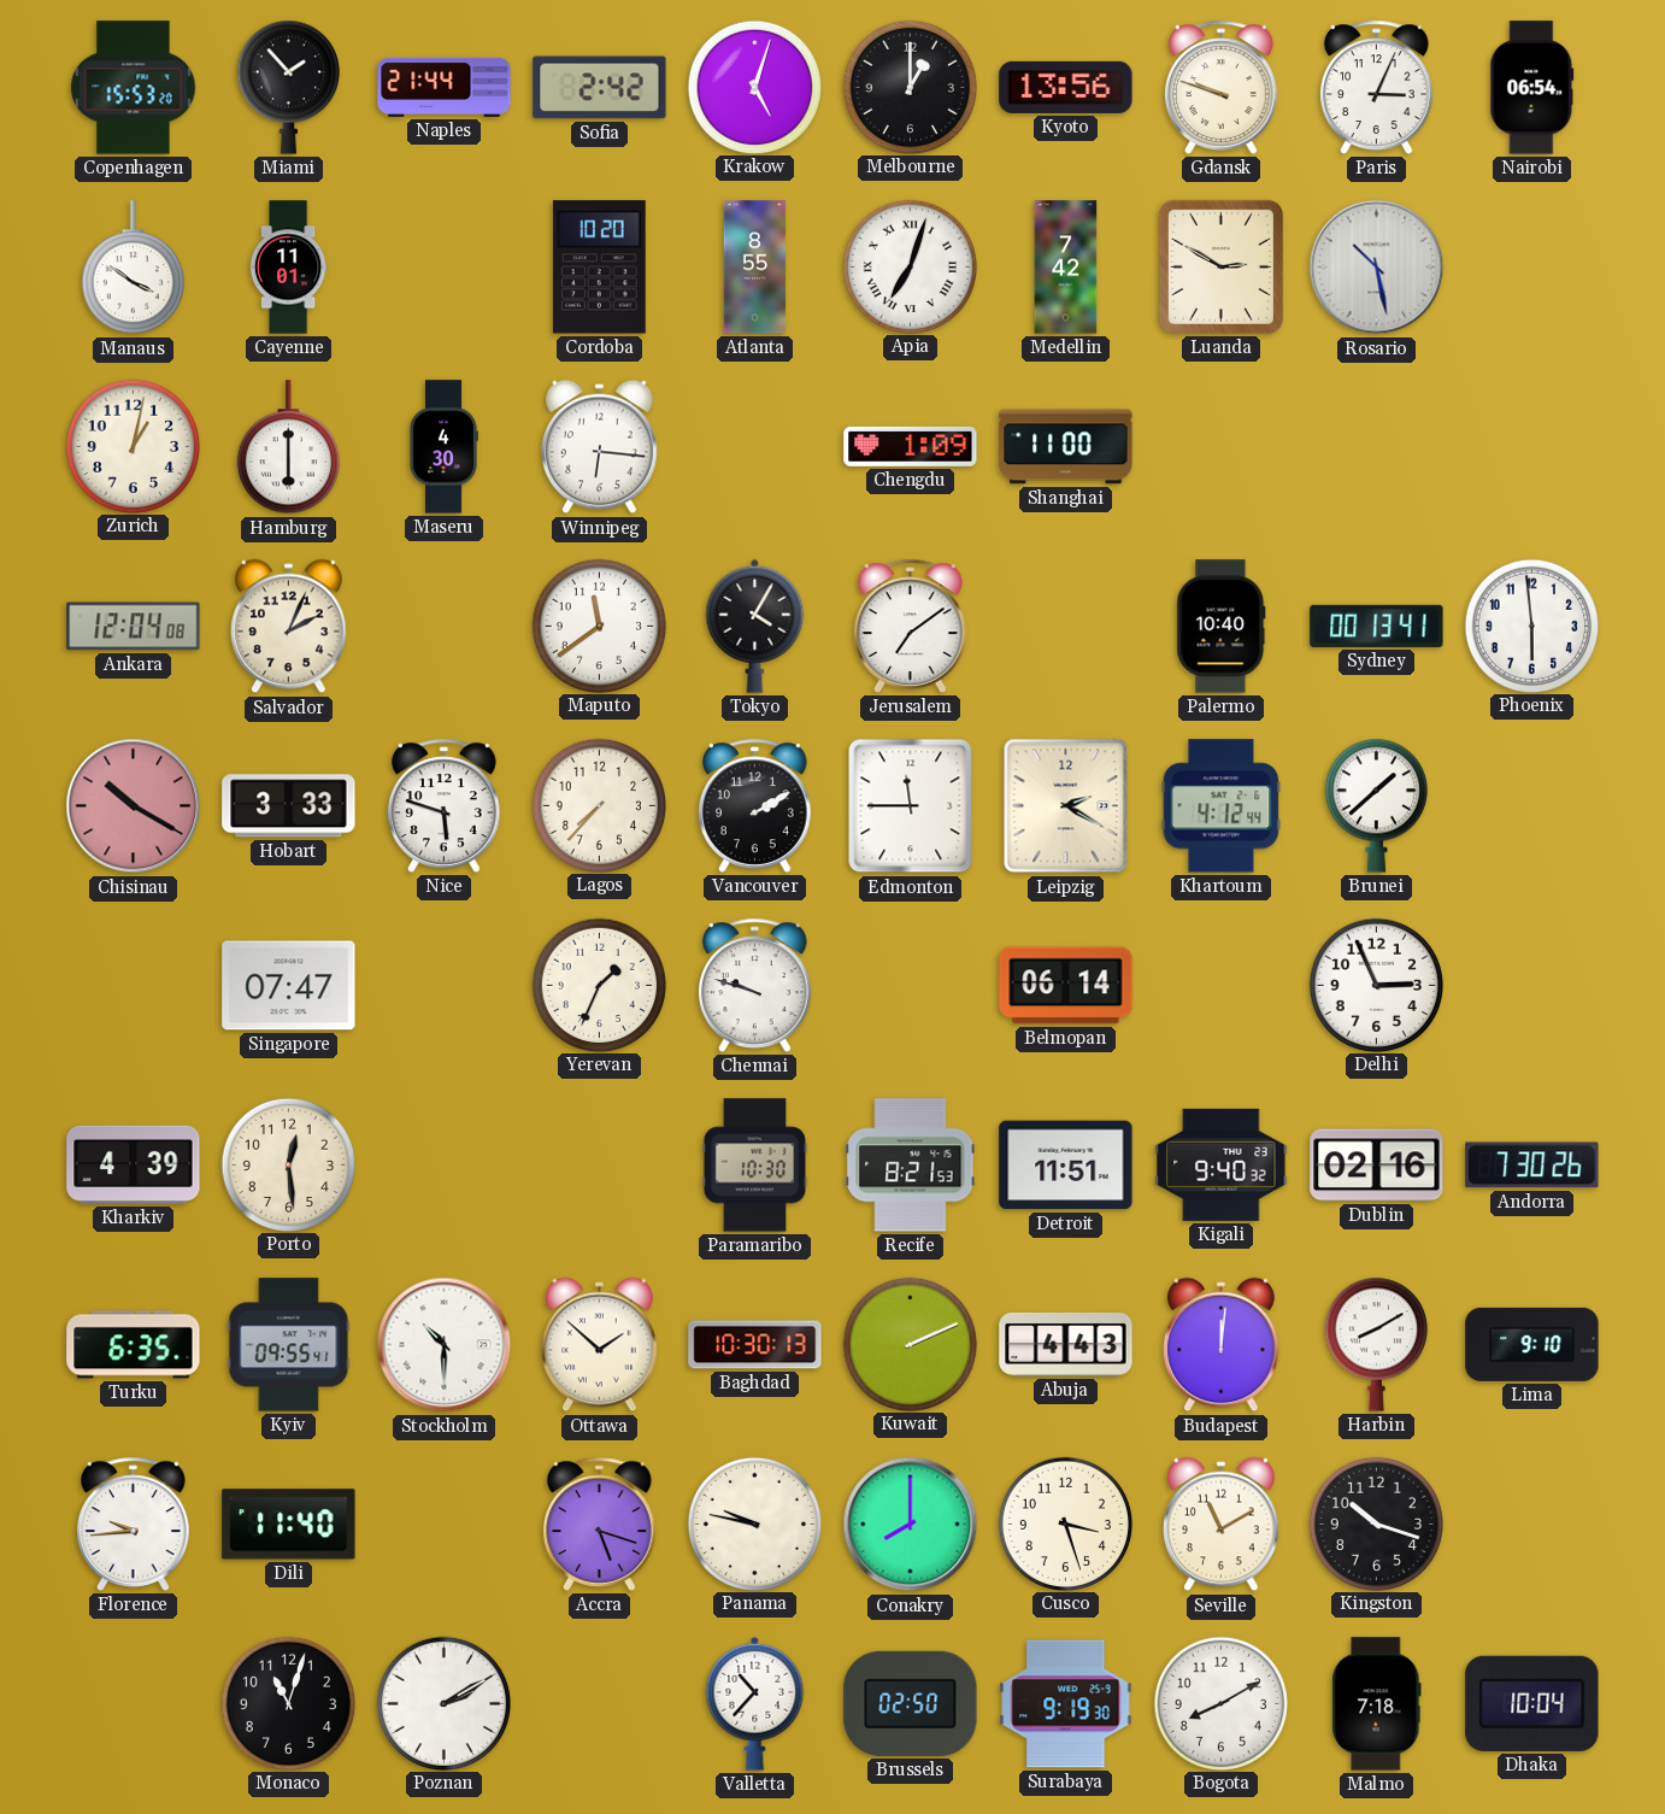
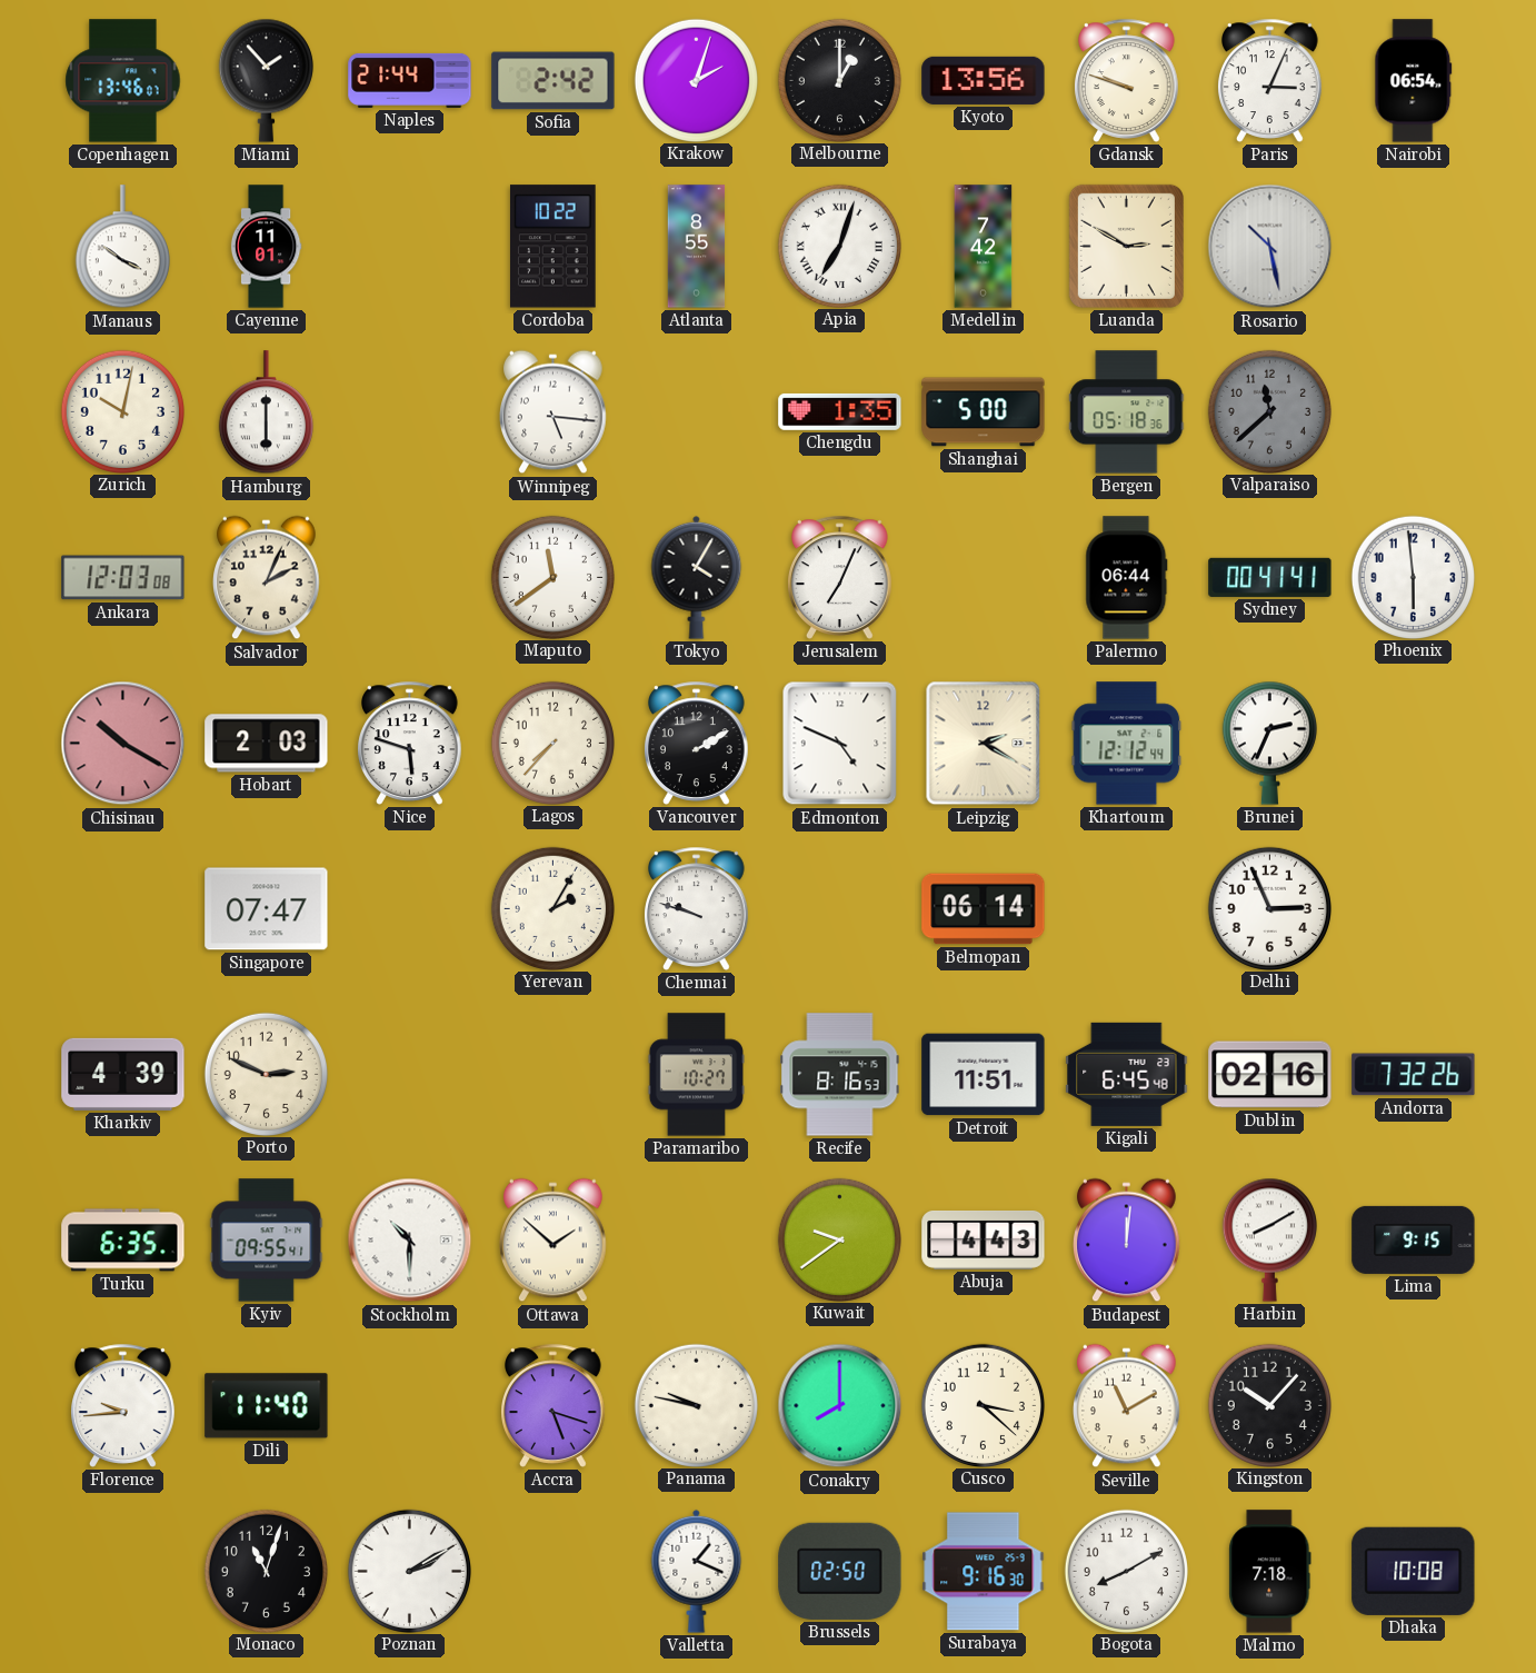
Copenhagen: 15:53 -> 13:46 (123, 81)
Krakow: 5:03 -> 2:03 (696, 80)
Cordoba: 10:20 -> 10:22 (552, 247)
Zurich: 1:02 -> 10:02 (122, 411)
Maseru: 4:30 -> none (443, 447)
Winnipeg: 6:16 -> 5:16 (553, 412)
Chengdu: 1:09 -> 1:35 (840, 411)
Shanghai: 11:00 -> 5:00 (984, 412)
Bergen: none -> 05:18 (1127, 412)
Valparaiso: none -> 11:38 (1269, 411)
Ankara: 12:04 -> 12:03 (123, 578)
Jerusalem: 7:09 -> 7:04 (840, 577)
Palermo: 10:40 -> 06:44 (1127, 578)
Sydney: 00:13 -> 00:41 (1270, 577)
Hobart: 3:33 -> 2:03 (267, 744)
Edmonton: 11:45 -> 4:49 (840, 744)
Khartoum: 4:12 -> 12:12 (1127, 744)
Brunei: 1:38 -> 2:34 (1269, 743)
Yerevan: 1:34 -> 2:05 (552, 908)
Porto: 12:29 -> 2:49 (266, 1074)
Paramaribo: 10:30 -> 10:27 (696, 1075)
Recife: 8:21 -> 8:16 (840, 1075)
Kigali: 9:40 -> 6:45 (1127, 1074)
Andorra: 7:30 -> 7:32 (1414, 1075)
Baghdad: 10:30 -> none (755, 1345)
Kuwait: 2:11 -> 9:39 (839, 1239)
Lima: 9:10 -> 9:15 (1414, 1239)
Cusco: 3:27 -> 3:22 (983, 1405)
Kingston: 10:18 -> 10:07 (1269, 1405)
Valletta: 10:37 -> 1:19 (697, 1571)
Surabaya: 9:19 -> 9:16 (984, 1572)
Dhaka: 10:04 -> 10:08 (1414, 1571)
